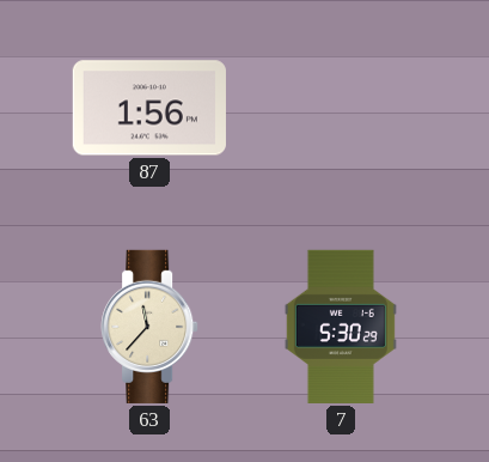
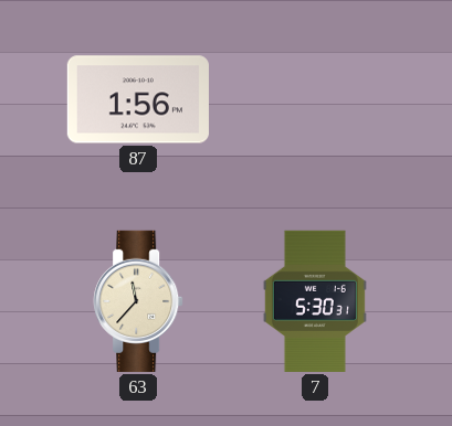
7: 5:30:29 -> 5:30:31 (315, 301)
